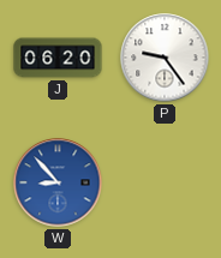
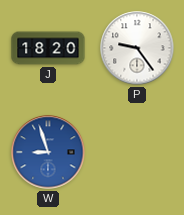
J: 06:20 -> 18:20 (48, 48)
W: 8:53 -> 8:57 (48, 152)
